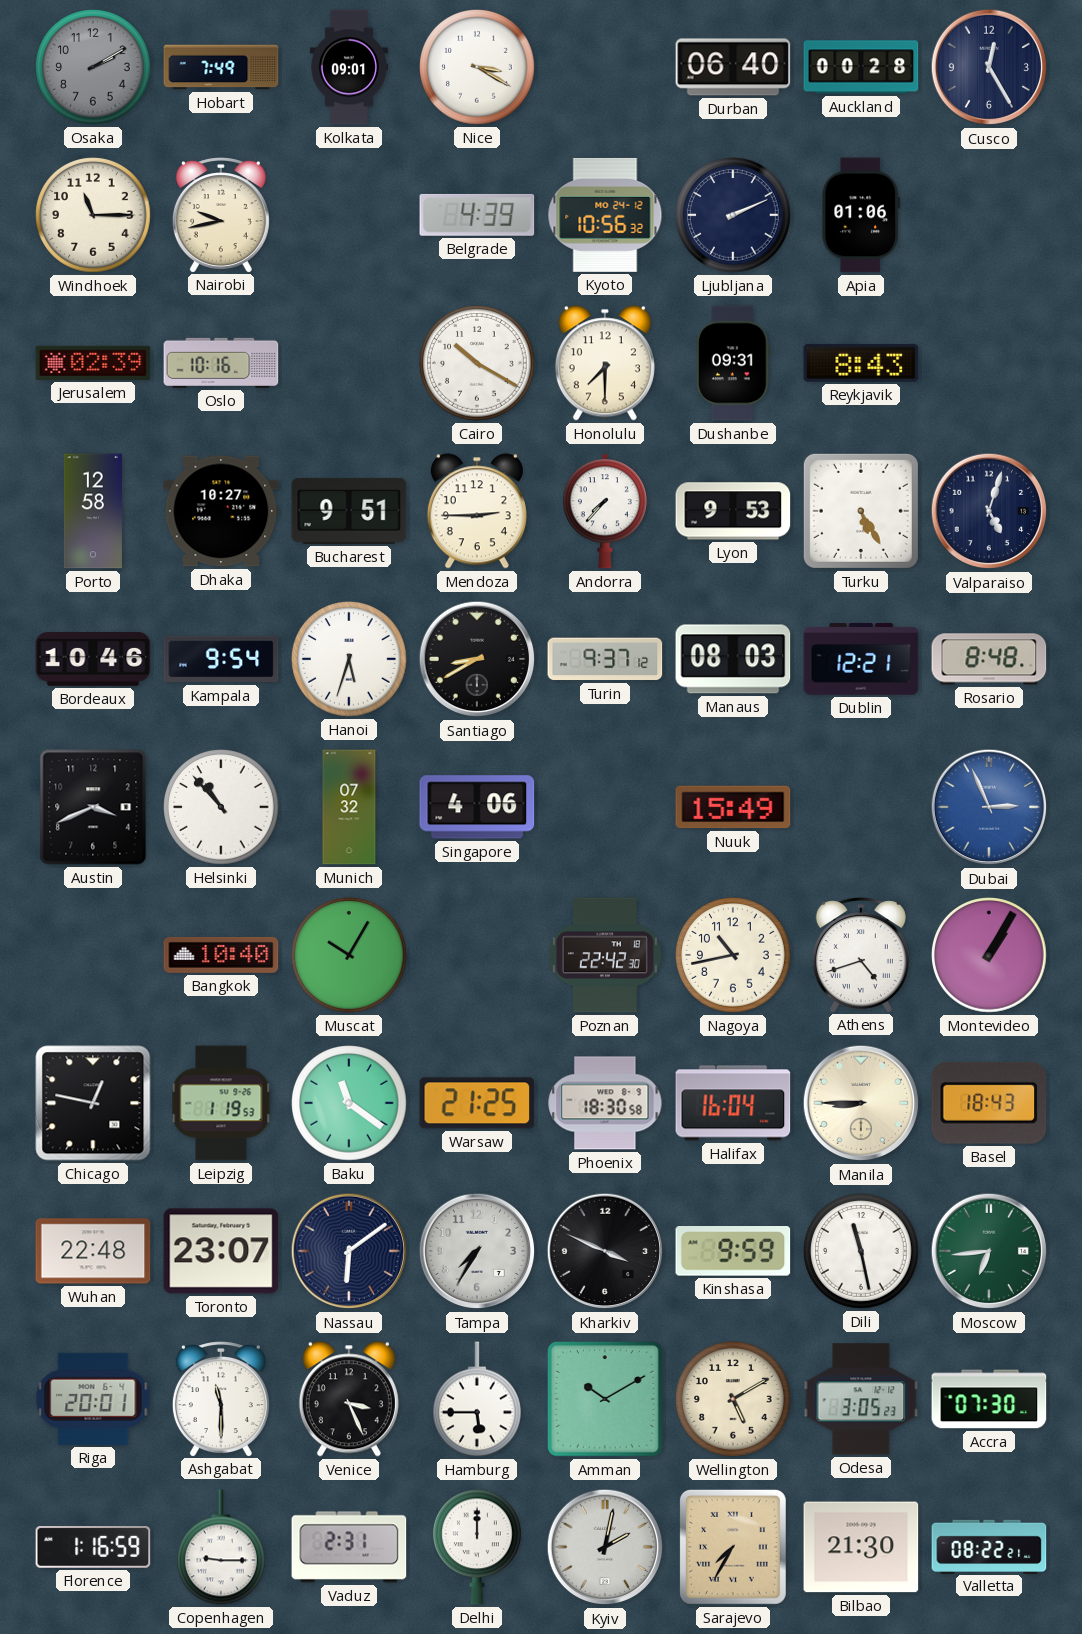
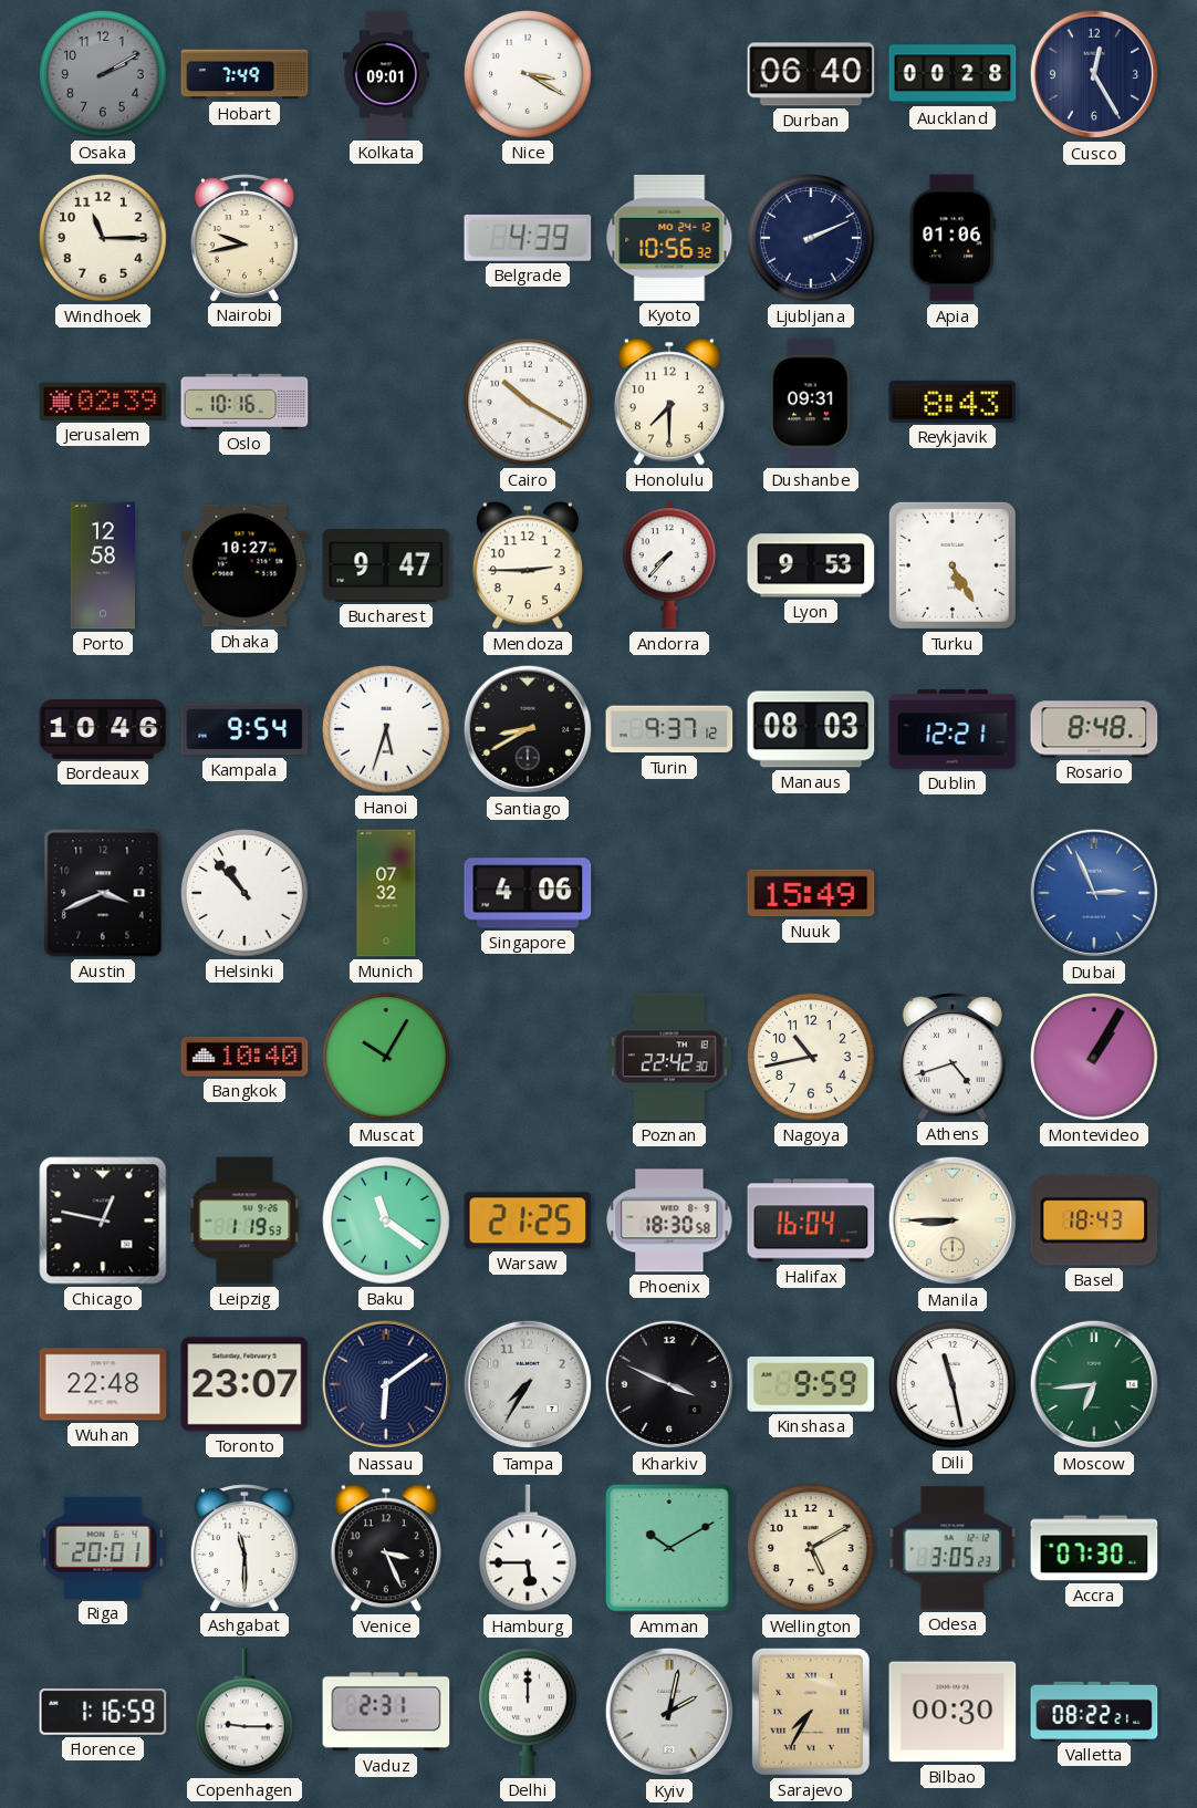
Bucharest: 9:51 -> 9:47 (386, 565)
Valparaiso: 5:03 -> none (989, 511)
Bilbao: 21:30 -> 00:30 (953, 1712)
